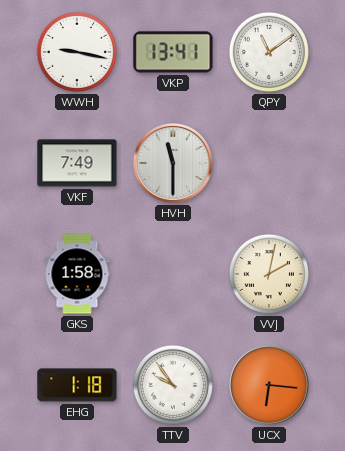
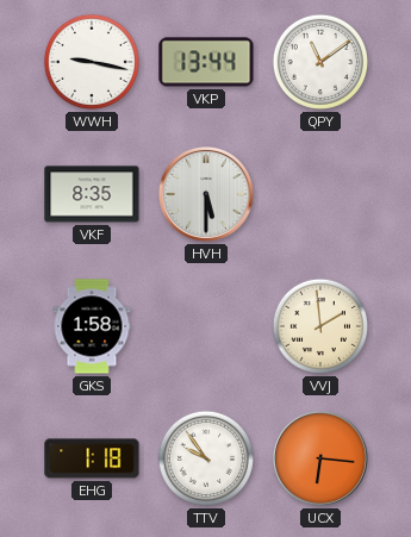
VKP: 13:41 -> 13:44 (206, 62)
VKF: 7:49 -> 8:35 (92, 194)
HVH: 11:30 -> 5:30 (206, 194)
VVJ: 2:02 -> 1:59 (320, 326)
